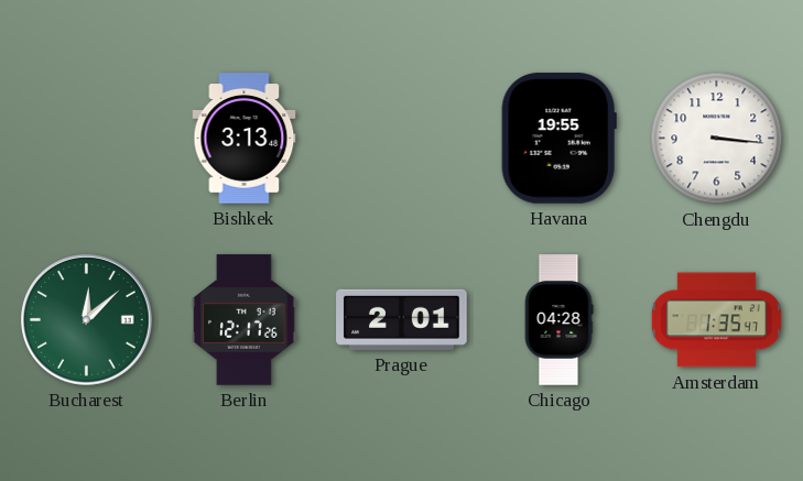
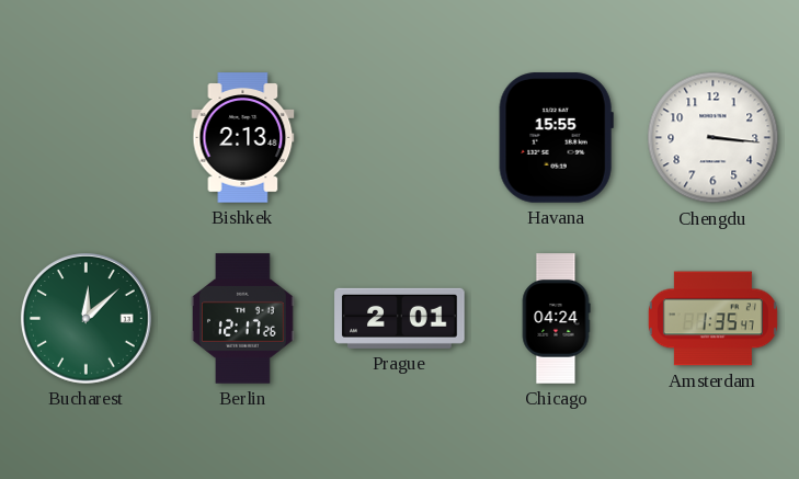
Bishkek: 3:13 -> 2:13 (243, 138)
Havana: 19:55 -> 15:55 (556, 138)
Chicago: 04:28 -> 04:24 (556, 319)
